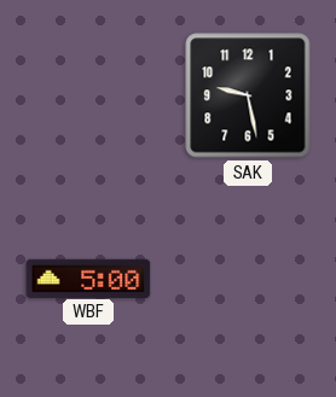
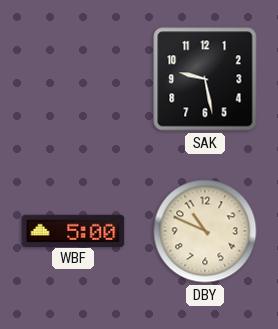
DBY: none -> 10:49 (205, 231)
